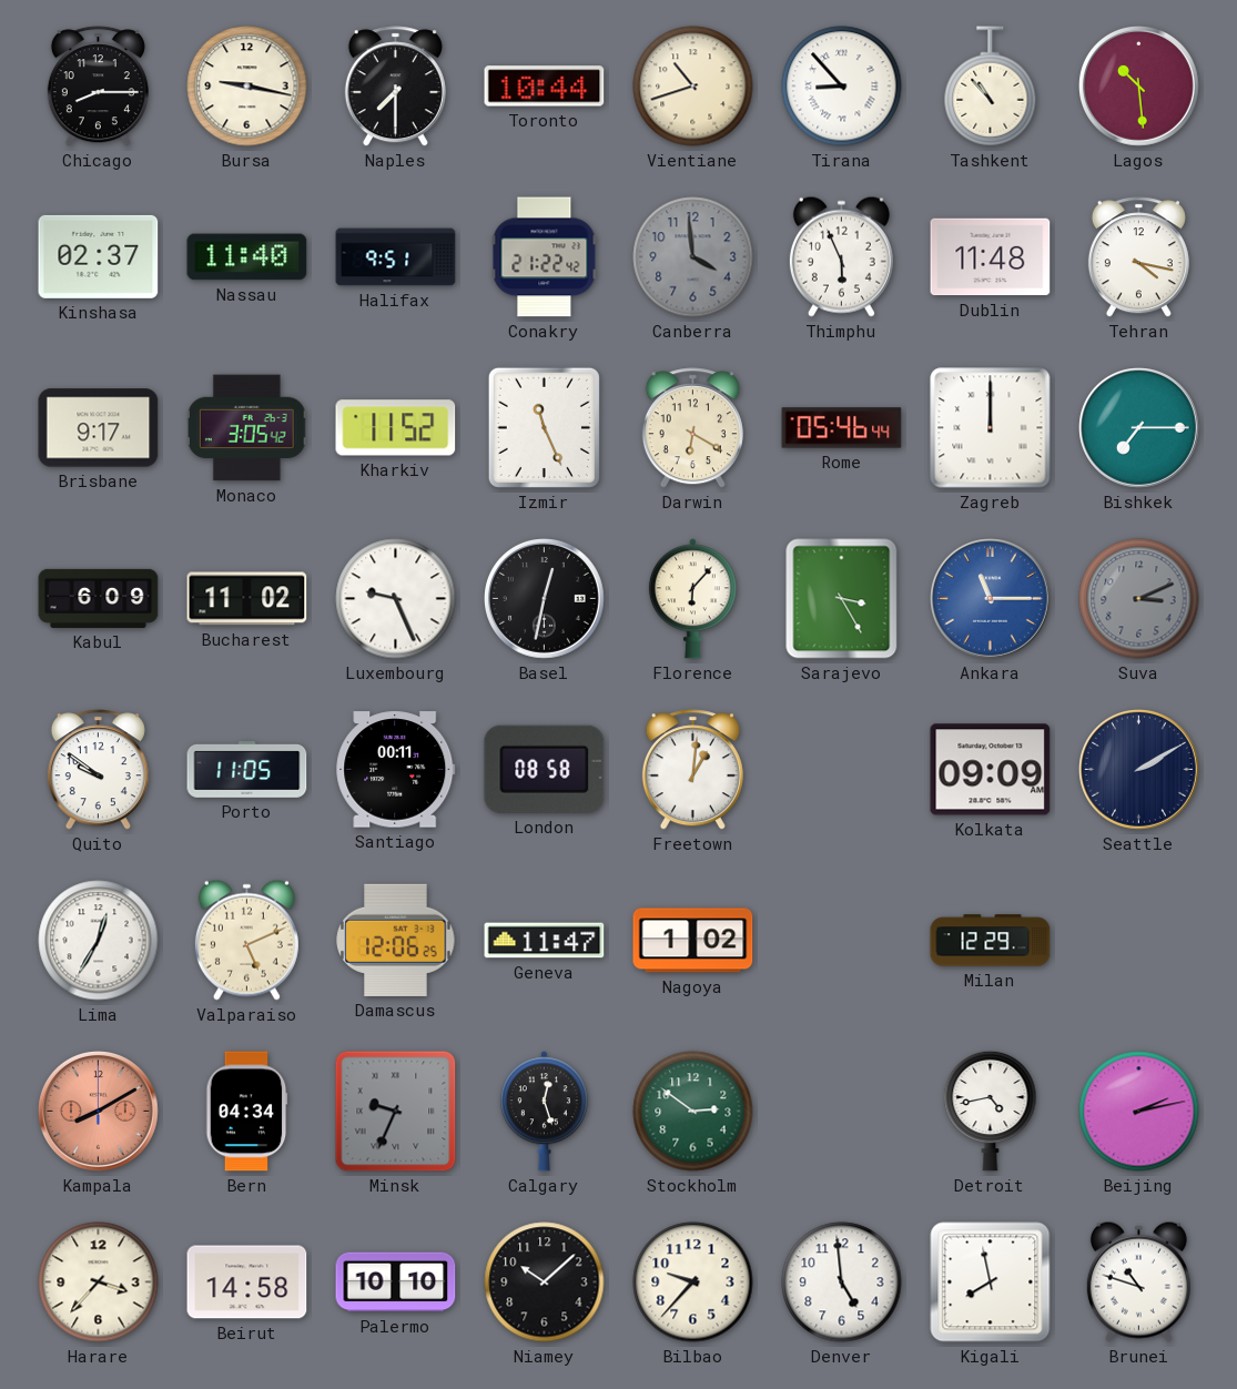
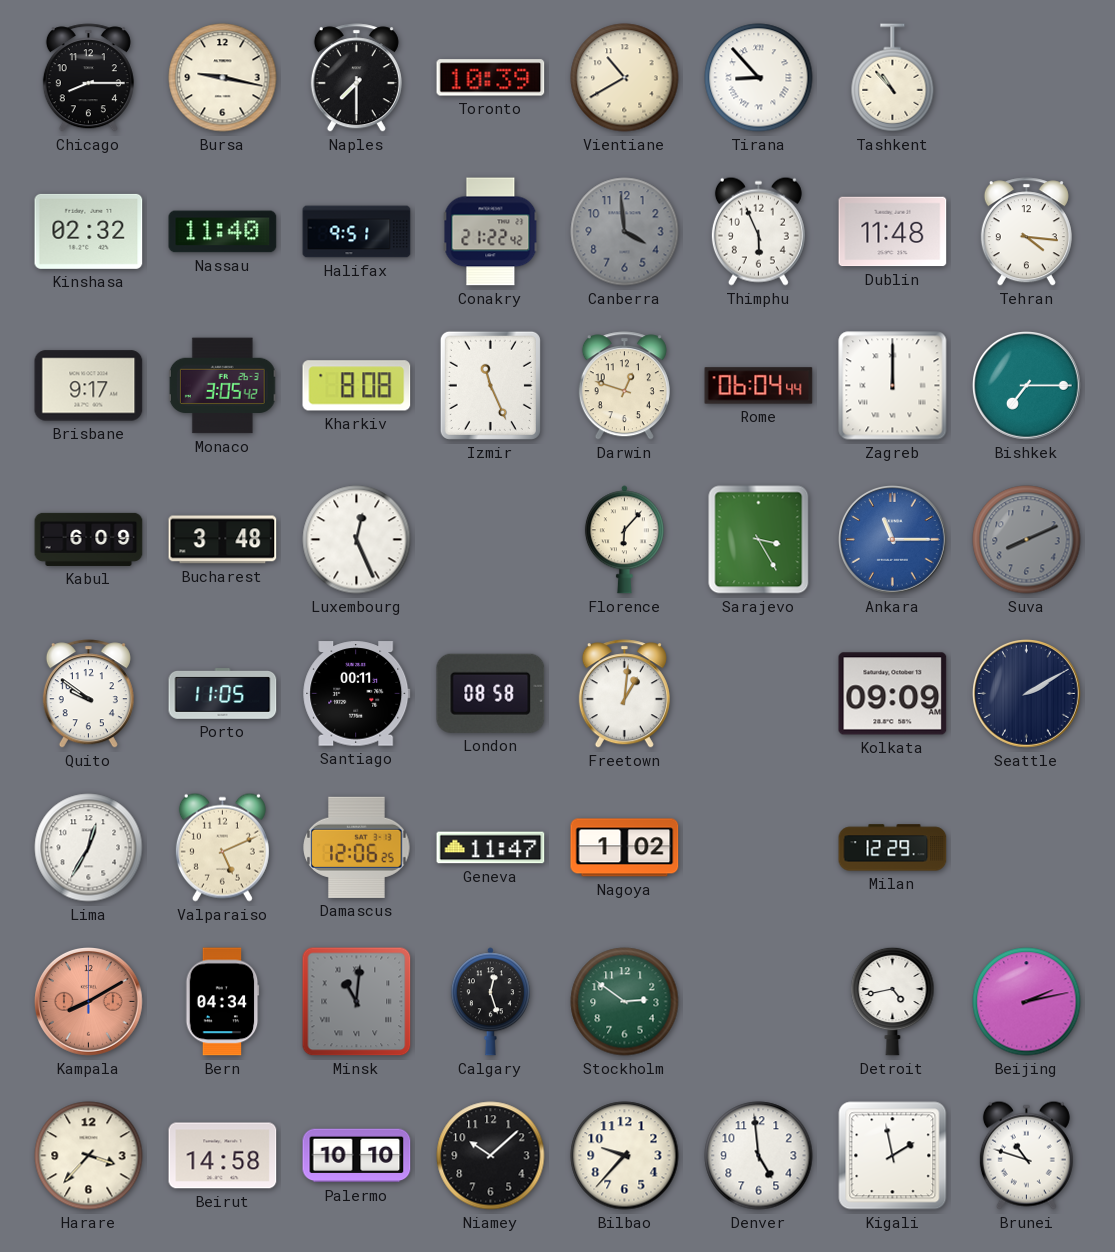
Toronto: 10:44 -> 10:39 (491, 78)
Vientiane: 10:42 -> 10:40 (625, 78)
Lagos: 10:29 -> none (1139, 87)
Kinshasa: 02:37 -> 02:32 (89, 231)
Tehran: 4:17 -> 4:16 (1026, 232)
Kharkiv: 11:52 -> 8:08 (357, 386)
Darwin: 6:20 -> 12:48 (624, 386)
Rome: 05:46 -> 06:04 (759, 386)
Bucharest: 11:02 -> 3:48 (223, 540)
Luxembourg: 9:26 -> 12:26 (357, 540)
Basel: 12:32 -> none (545, 599)
Suva: 3:11 -> 8:11 (1027, 540)
Minsk: 9:34 -> 11:01 (357, 1002)
Kigali: 7:58 -> 1:58 (893, 1156)
